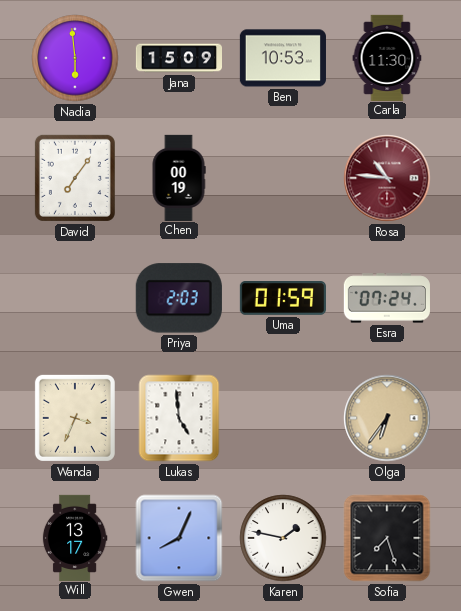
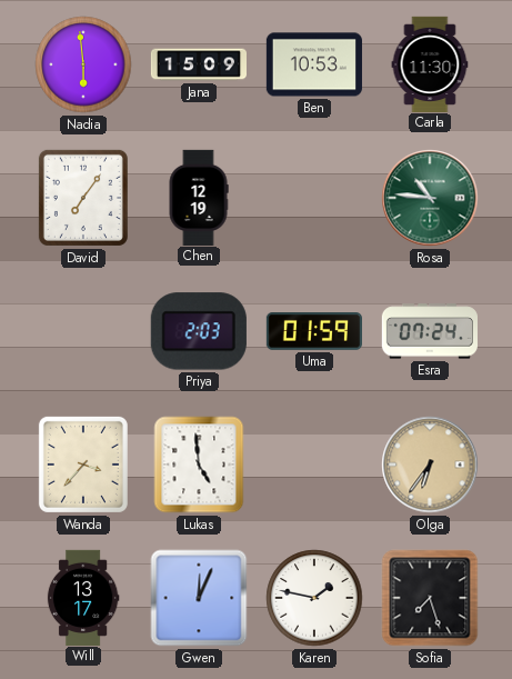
Chen: 00:19 -> 12:19 (199, 197)
Rosa dial: burgundy -> green (430, 198)
Wanda: 3:34 -> 3:37 (83, 465)
Gwen: 8:04 -> 12:04 (199, 598)
